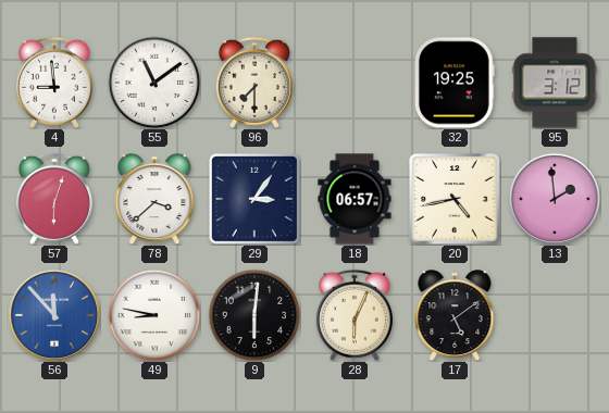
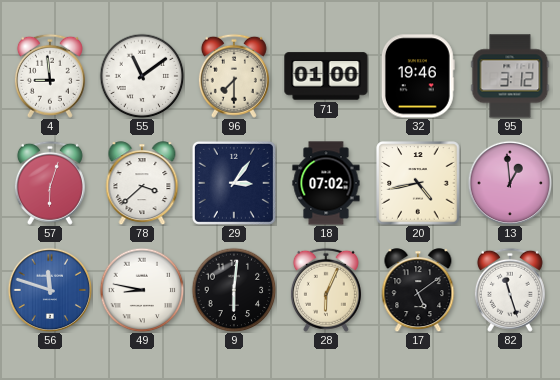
71: none -> 01:00 (326, 76)
32: 19:25 -> 19:46 (418, 76)
18: 06:57 -> 07:02 (326, 183)
13: 1:59 -> 12:59 (510, 183)
56: 11:53 -> 11:48 (50, 290)
82: none -> 11:27 (510, 290)
